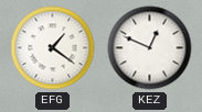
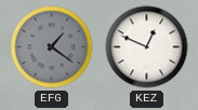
EFG dial: white -> grey (52, 47)
